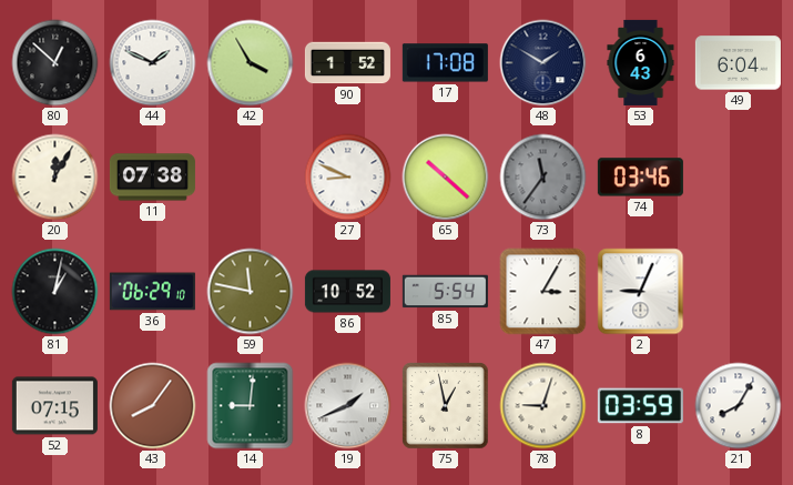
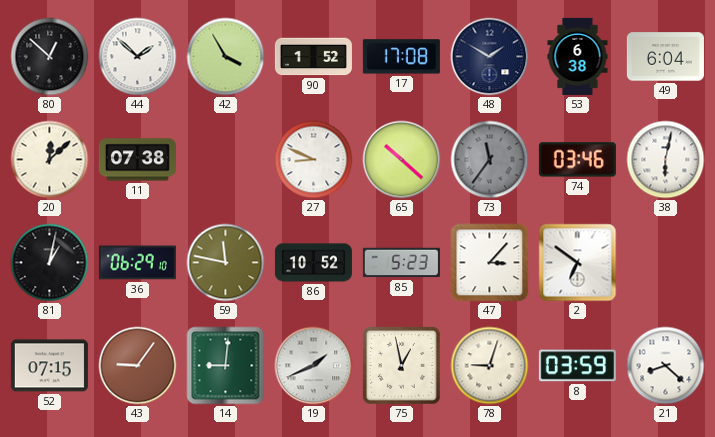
44: 1:49 -> 1:52 (138, 57)
53: 6:43 -> 6:38 (578, 56)
20: 12:05 -> 12:08 (50, 160)
38: none -> 6:02 (666, 160)
85: 5:54 -> 5:23 (401, 263)
47: 3:05 -> 3:07 (490, 263)
2: 9:04 -> 6:51 (578, 263)
43: 8:06 -> 9:06 (138, 366)
21: 8:05 -> 8:22 (666, 366)
